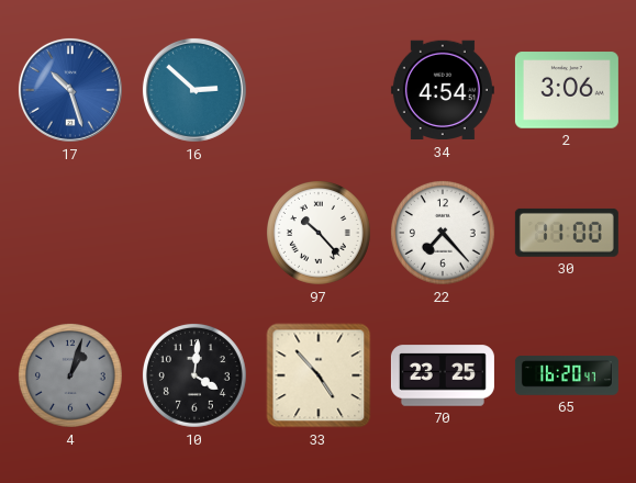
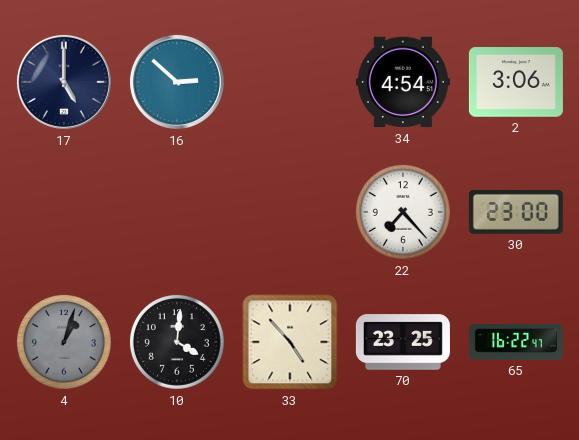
17: 10:27 -> 5:00 (64, 82)
17 dial: blue -> navy (64, 82)
97: 10:23 -> none (319, 233)
30: 11:00 -> 23:00 (516, 212)
65: 16:20 -> 16:22 (516, 342)
